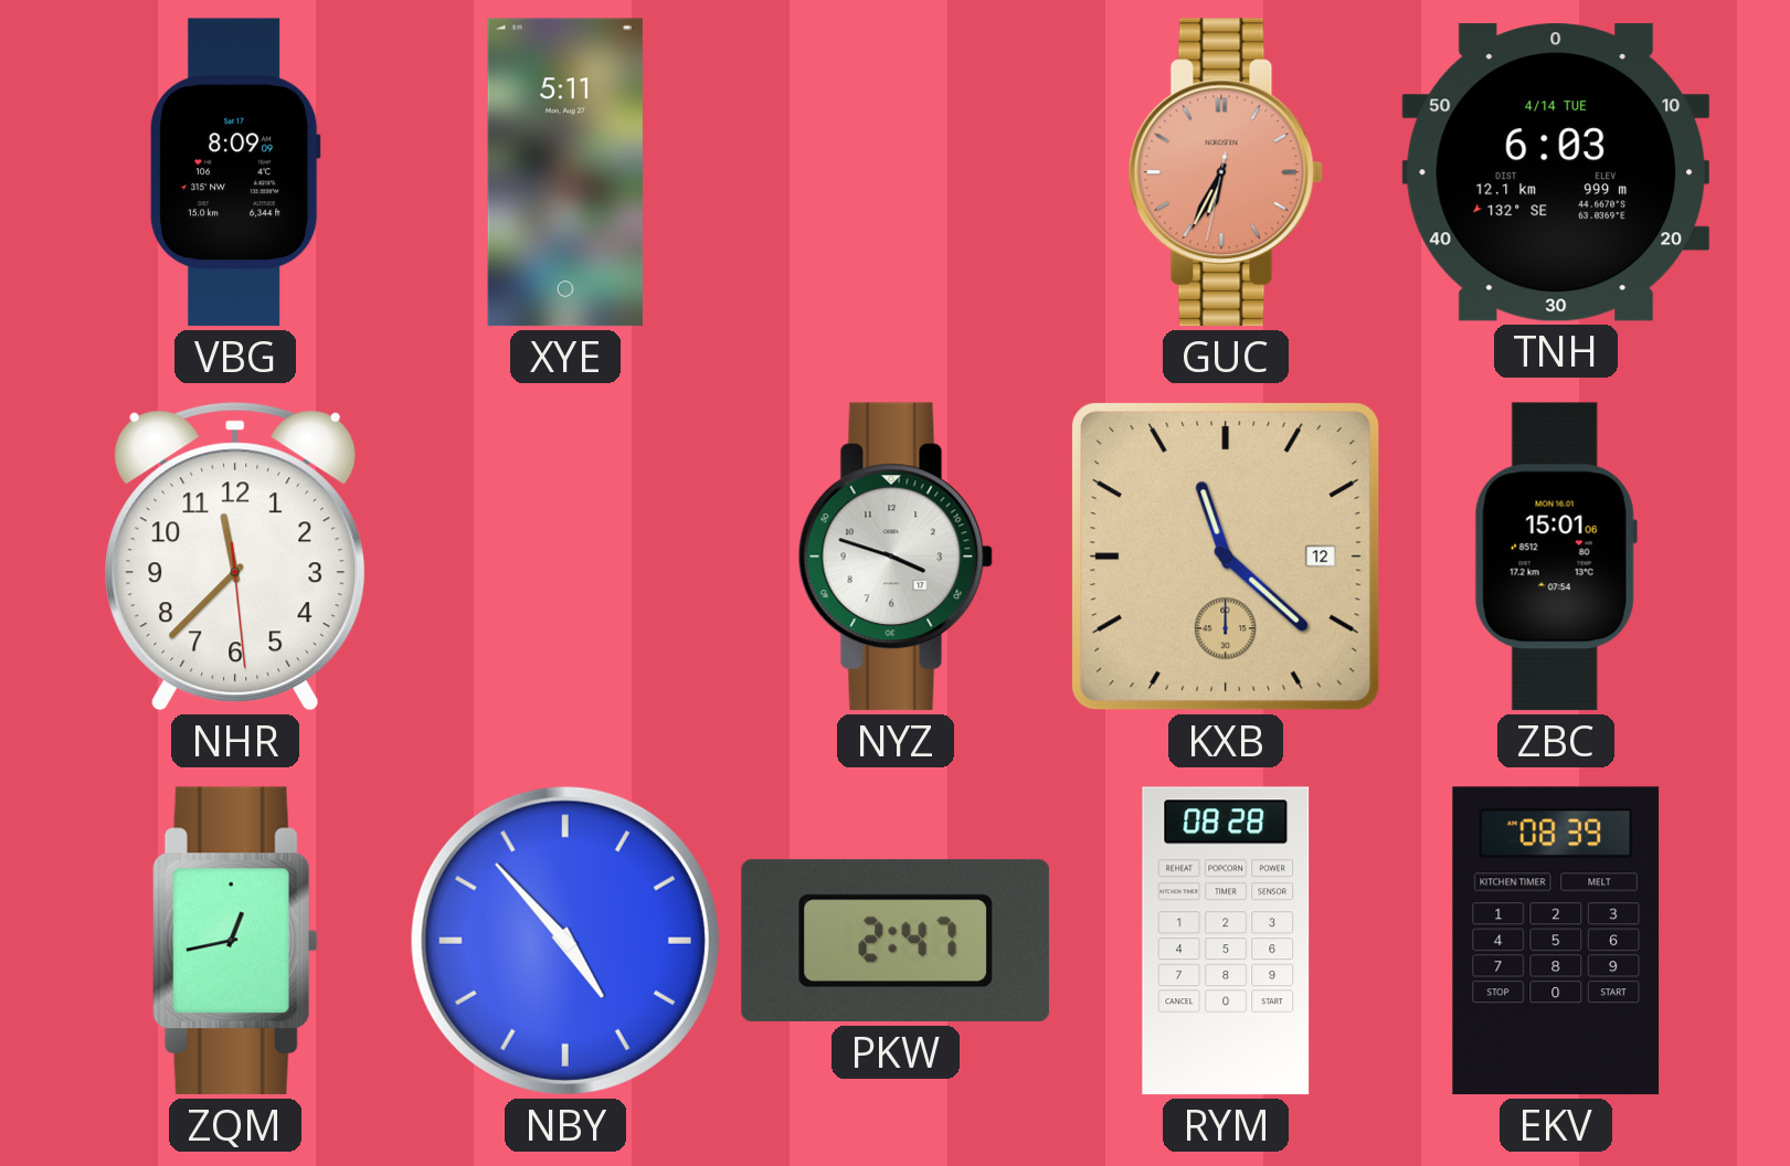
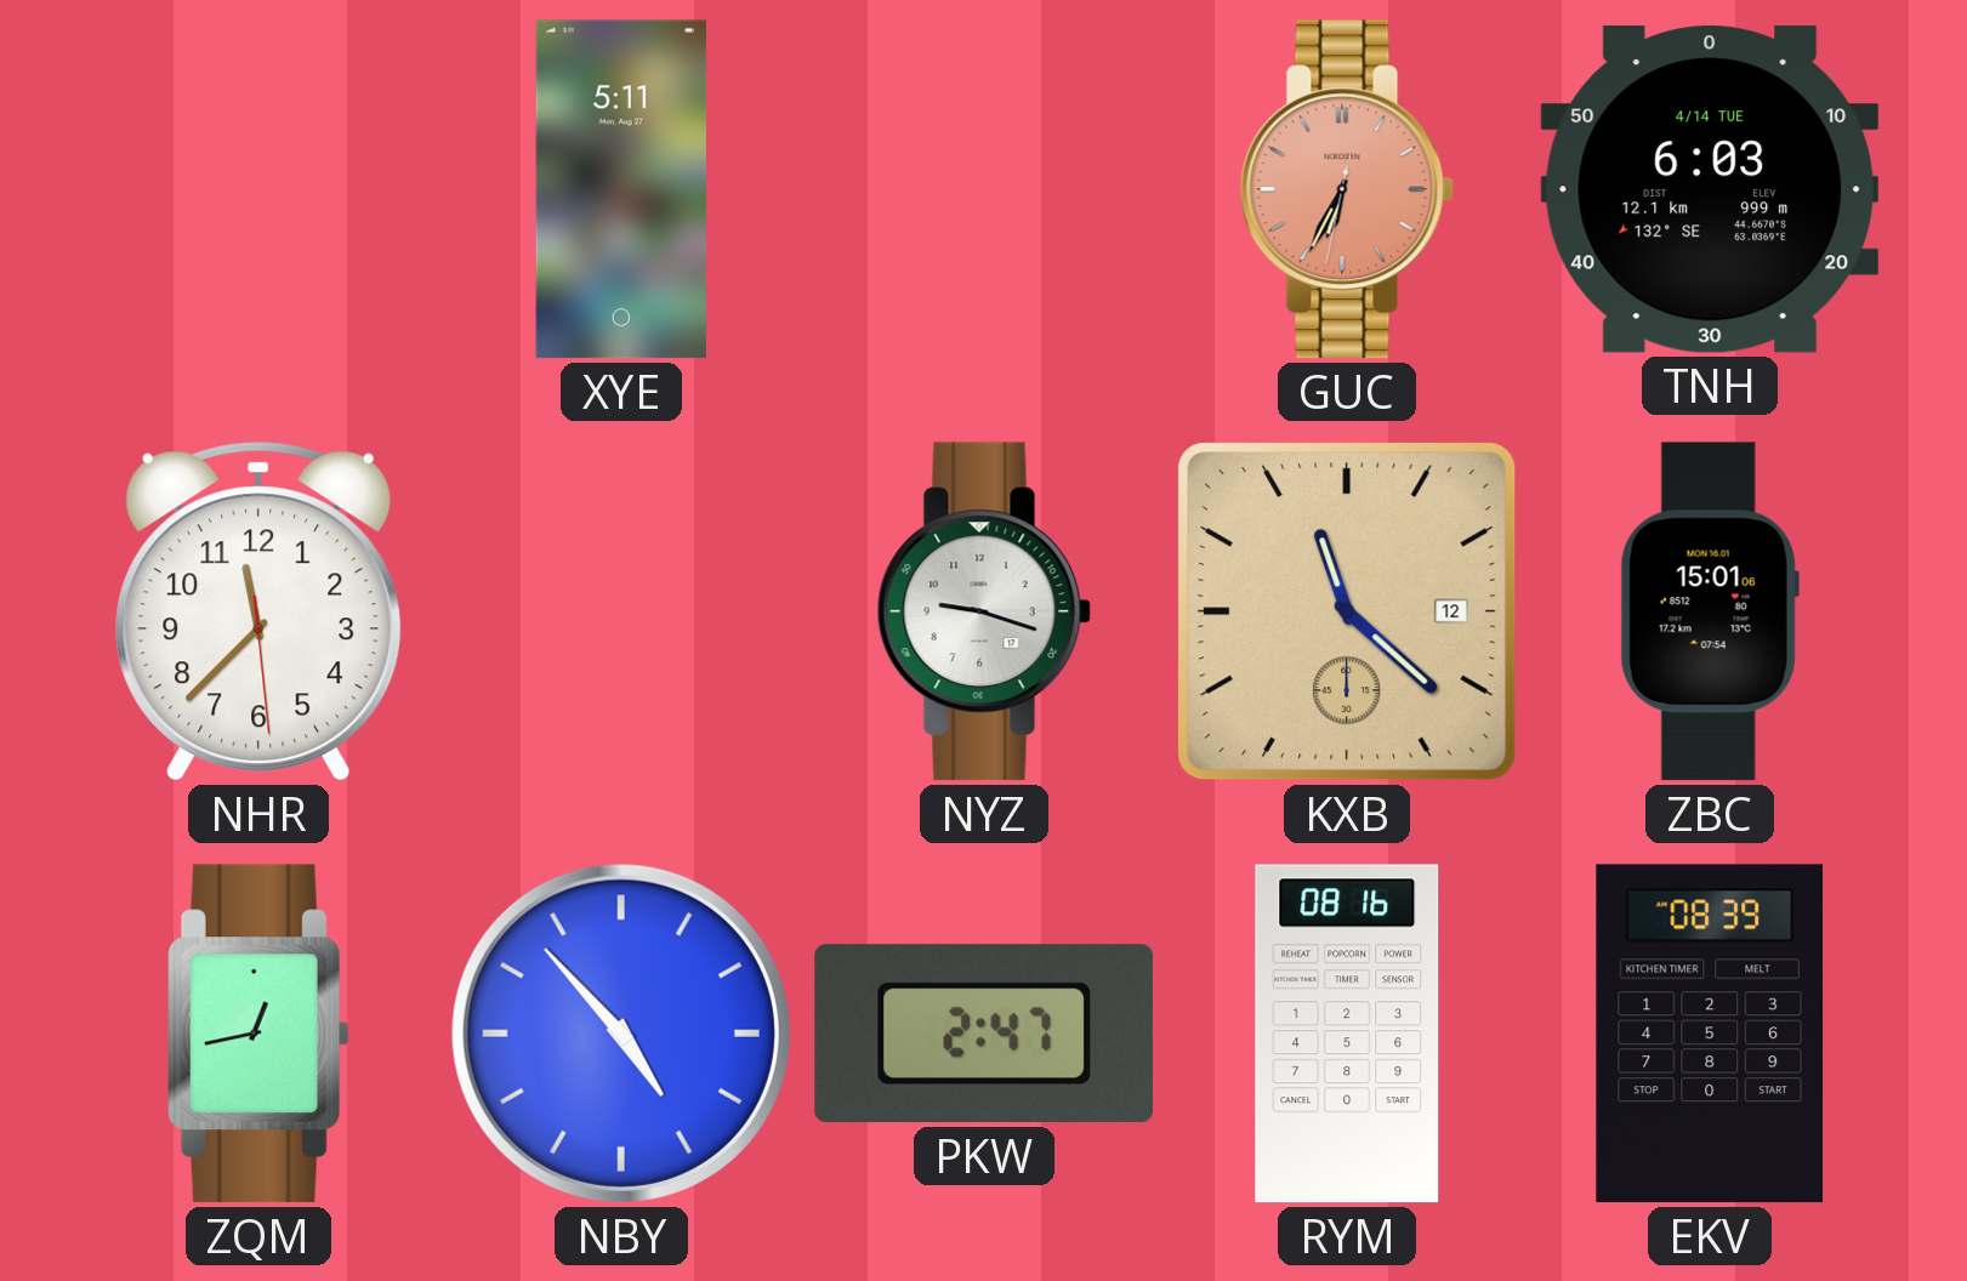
VBG: 8:09 -> none (235, 172)
NYZ: 3:48 -> 9:18 (984, 611)
RYM: 08:28 -> 08:16 (1347, 1034)
